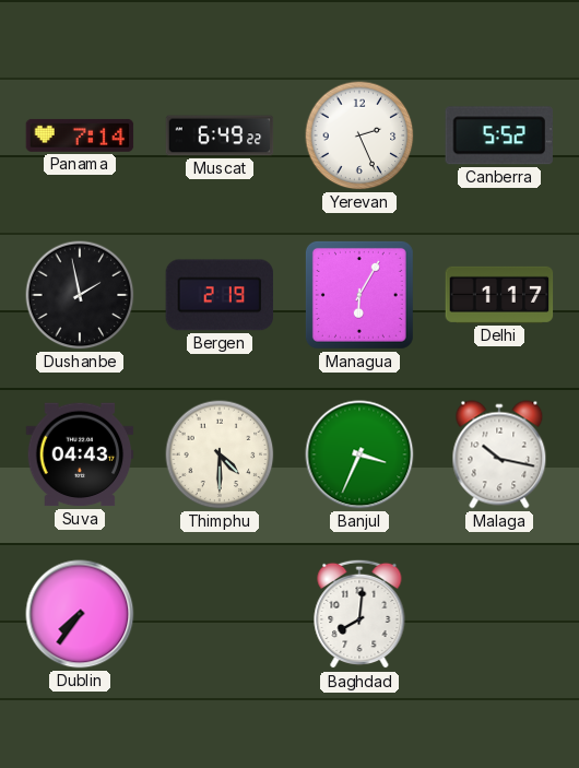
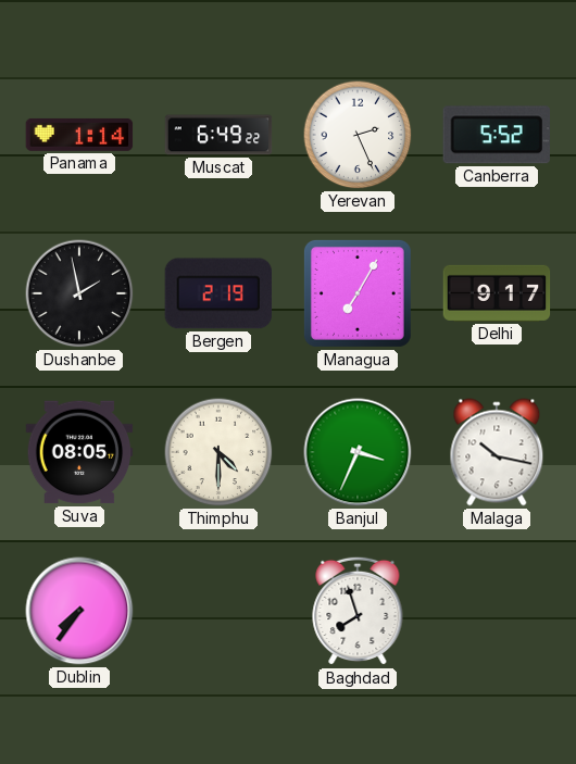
Panama: 7:14 -> 1:14 (79, 135)
Managua: 6:05 -> 7:05 (358, 293)
Delhi: 1:17 -> 9:17 (497, 293)
Suva: 04:43 -> 08:05 (79, 452)
Baghdad: 8:01 -> 7:57 (358, 611)
